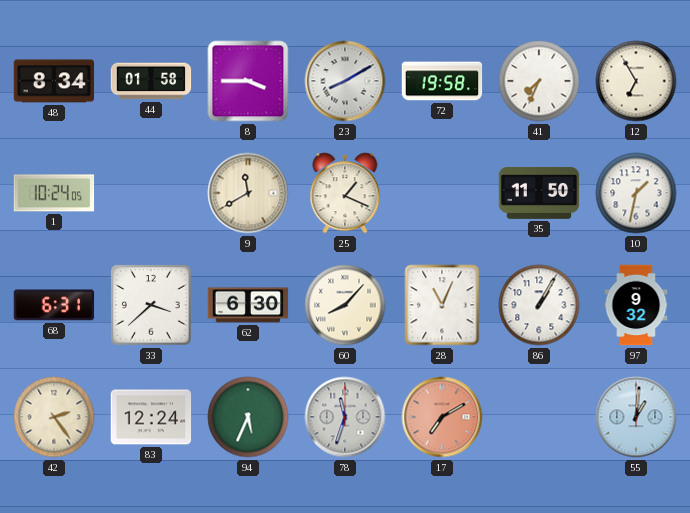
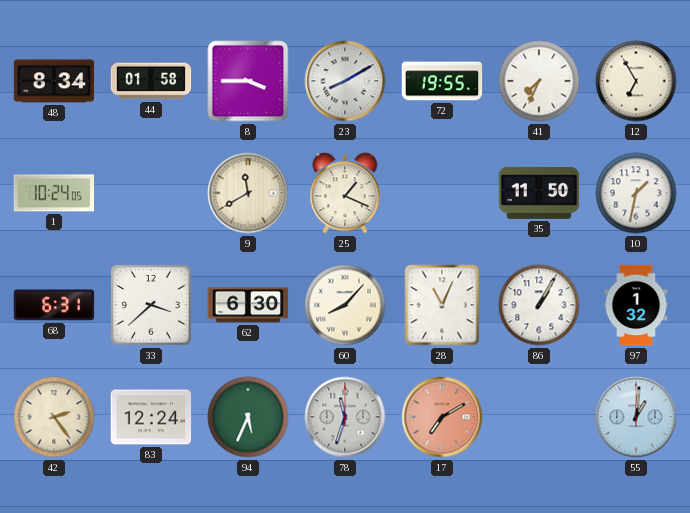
72: 19:58 -> 19:55 (442, 81)
97: 9:32 -> 1:32 (636, 305)
